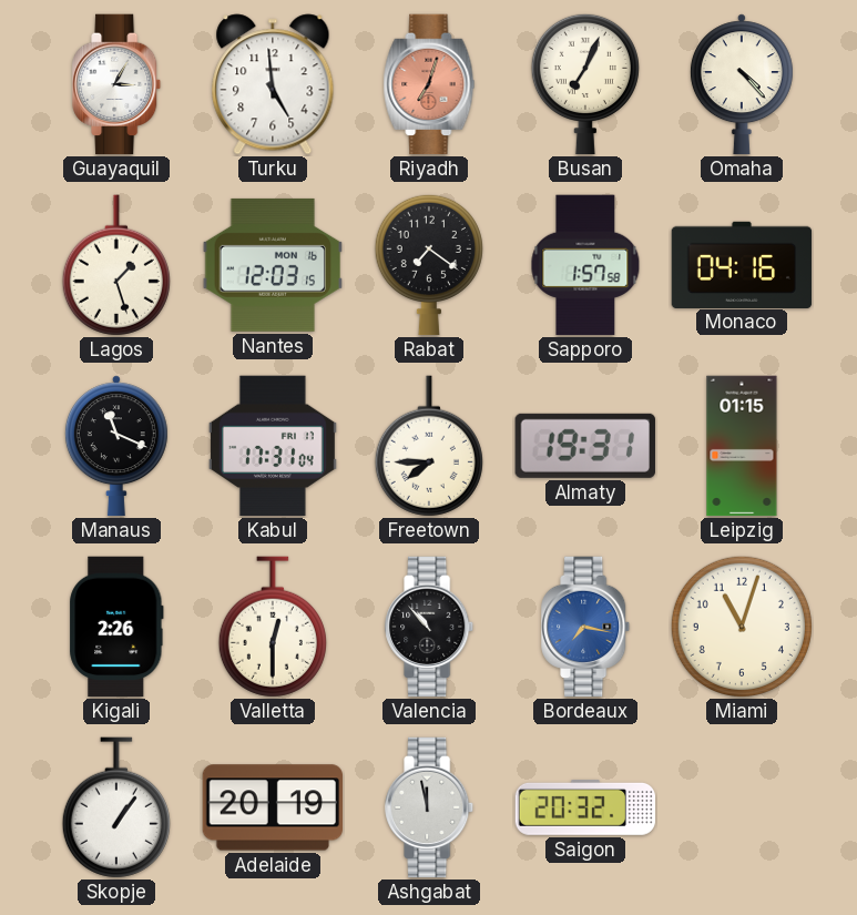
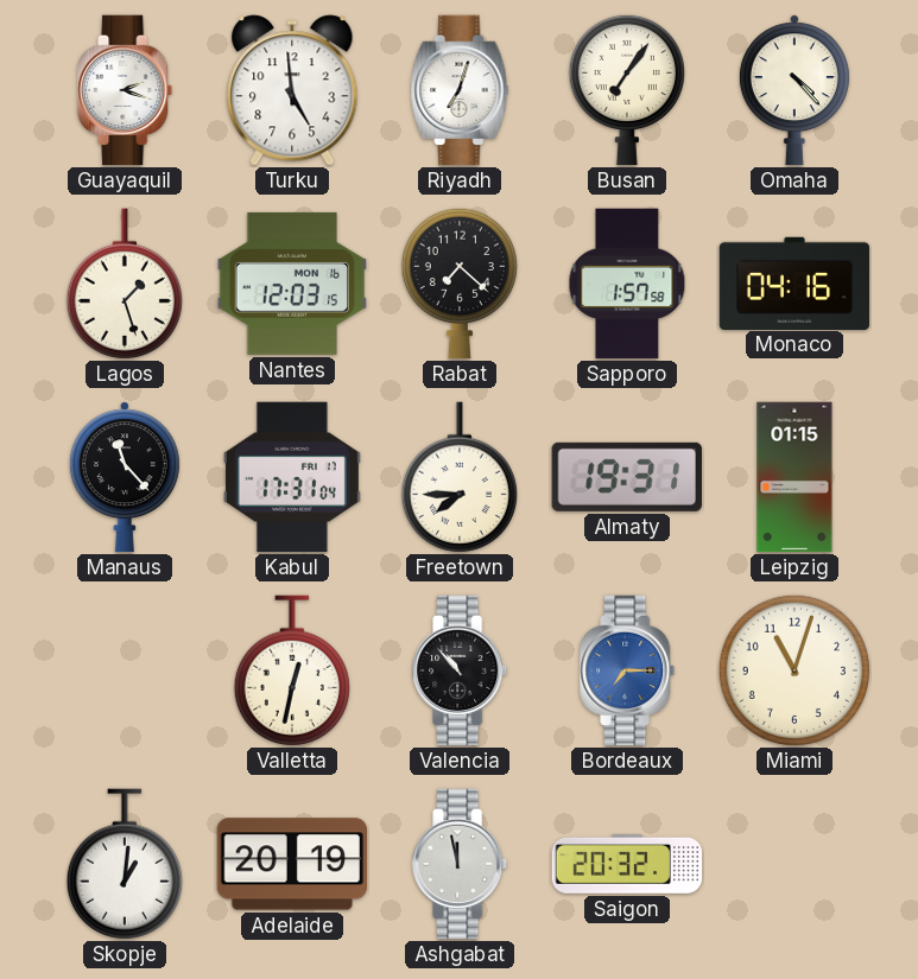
Guayaquil: 3:05 -> 2:18 (126, 90)
Riyadh dial: salmon -> white (460, 90)
Busan: 7:04 -> 7:06 (627, 90)
Rabat: 7:21 -> 7:22 (460, 284)
Manaus: 11:19 -> 11:23 (125, 477)
Kigali: 2:26 -> none (116, 627)
Valletta: 12:30 -> 12:32 (292, 670)
Bordeaux: 7:17 -> 7:15 (628, 670)
Skopje: 1:06 -> 1:01 (125, 864)
